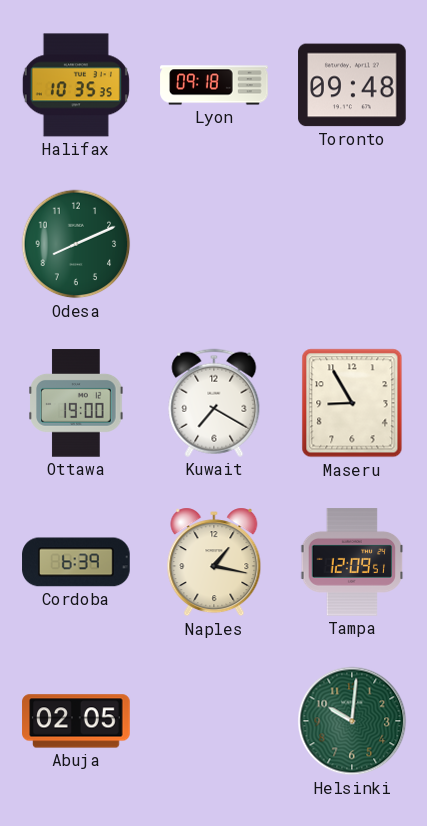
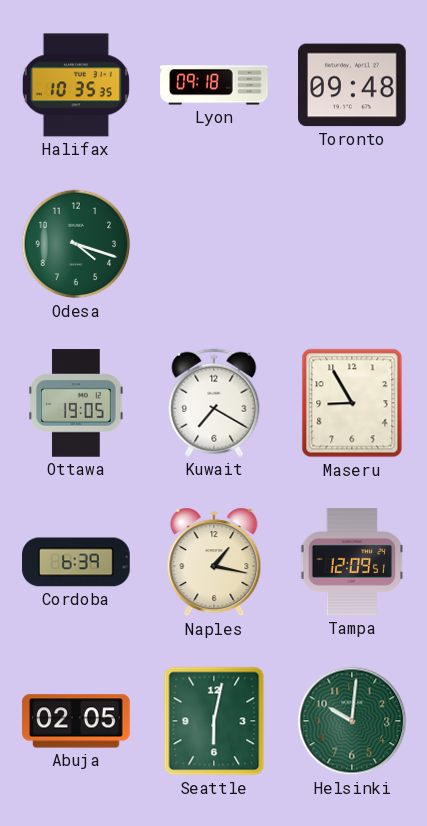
Odesa: 8:11 -> 4:18 (76, 244)
Ottawa: 19:00 -> 19:05 (76, 403)
Seattle: none -> 6:02 (214, 721)
